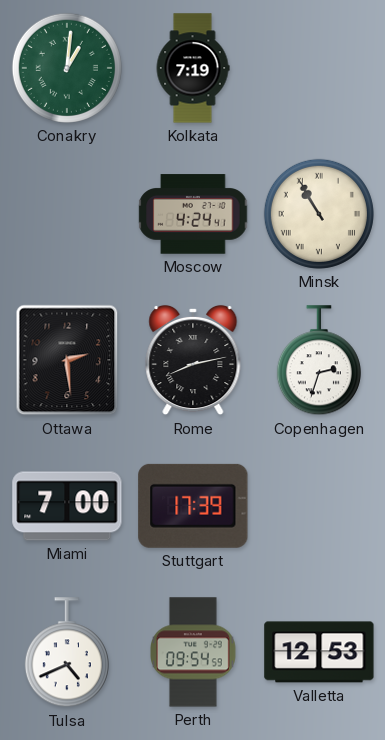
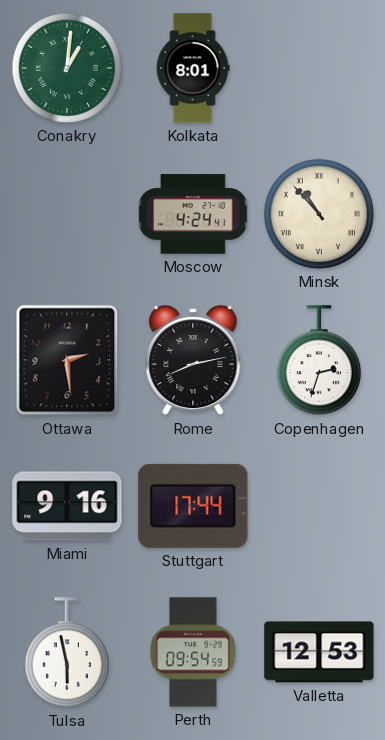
Kolkata: 7:19 -> 8:01 (193, 68)
Minsk: 10:55 -> 10:53 (319, 214)
Miami: 7:00 -> 9:16 (67, 506)
Stuttgart: 17:39 -> 17:44 (193, 506)
Tulsa: 4:41 -> 5:58 (67, 653)
